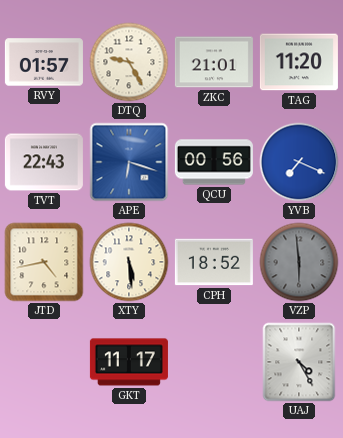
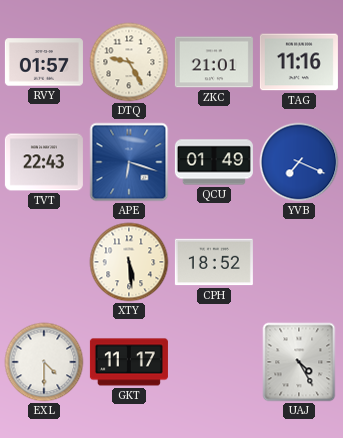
TAG: 11:20 -> 11:16 (299, 62)
QCU: 00:56 -> 01:49 (214, 162)
JTD: 4:43 -> none (44, 262)
VZP: 5:59 -> none (299, 262)
EXL: none -> 4:30 (44, 362)
